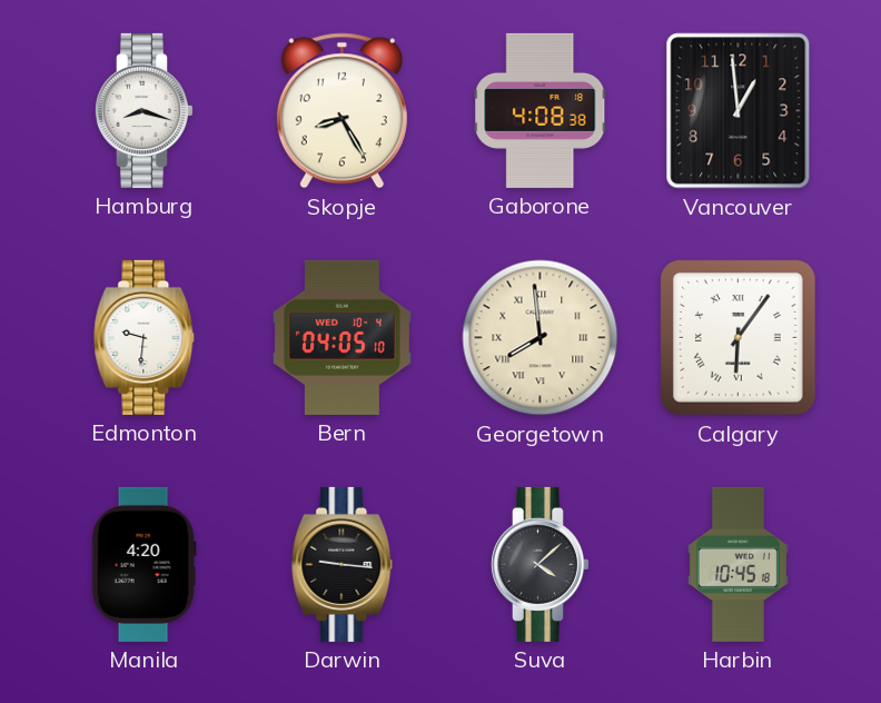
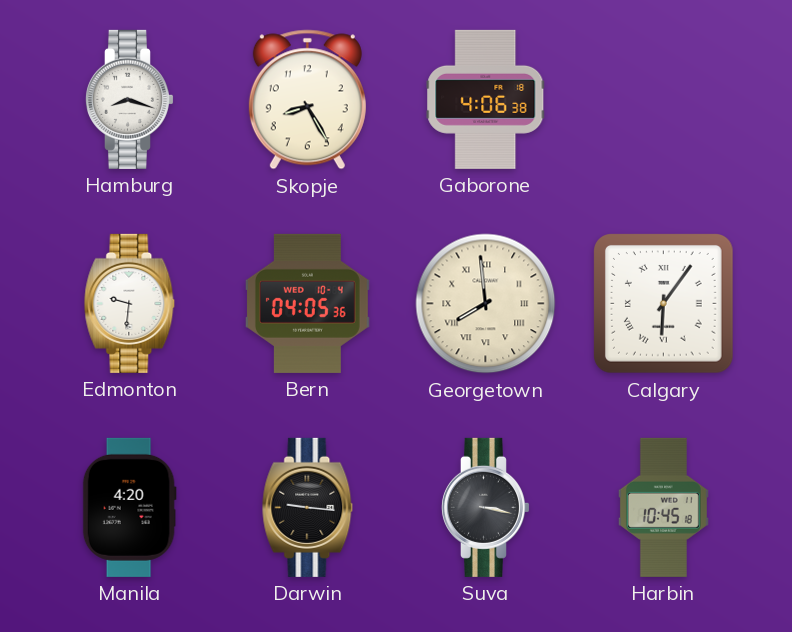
Gaborone: 4:08 -> 4:06 (486, 99)
Vancouver: 12:59 -> none (739, 111)
Bern: 04:05:10 -> 04:05:36 (307, 303)
Suva: 4:08 -> 3:17 (485, 507)
